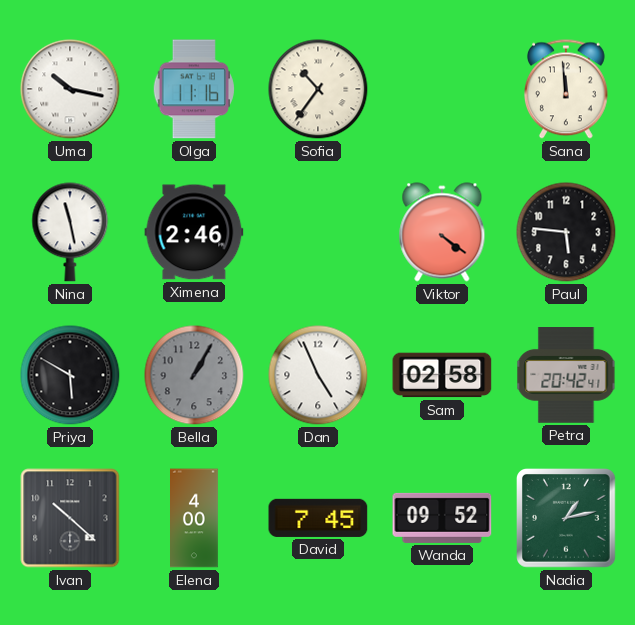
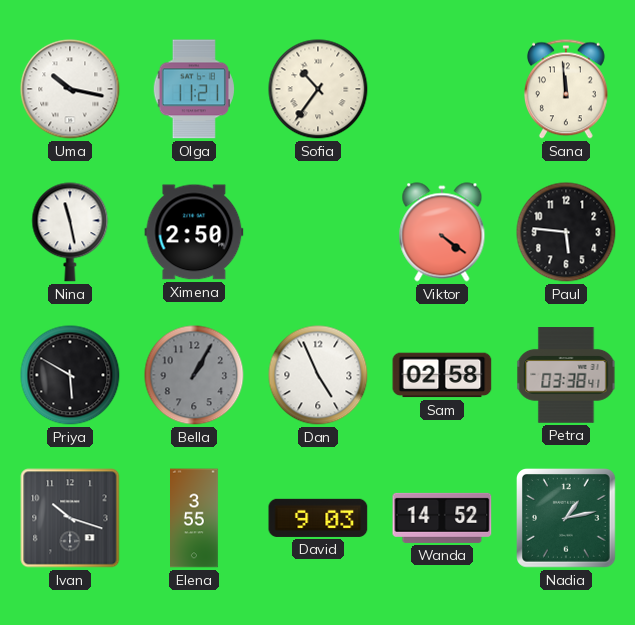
Olga: 11:16 -> 11:21 (194, 89)
Ximena: 2:46 -> 2:50 (194, 232)
Petra: 20:42 -> 03:38 (566, 376)
Ivan: 10:22 -> 10:18 (70, 518)
Elena: 4:00 -> 3:55 (195, 518)
David: 7:45 -> 9:03 (318, 518)
Wanda: 09:52 -> 14:52 (442, 518)
